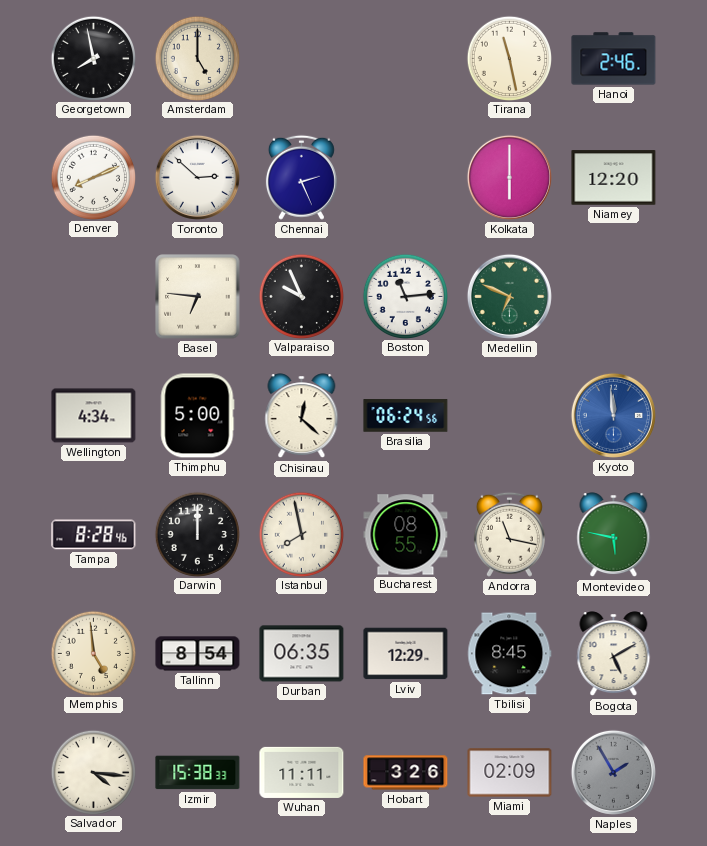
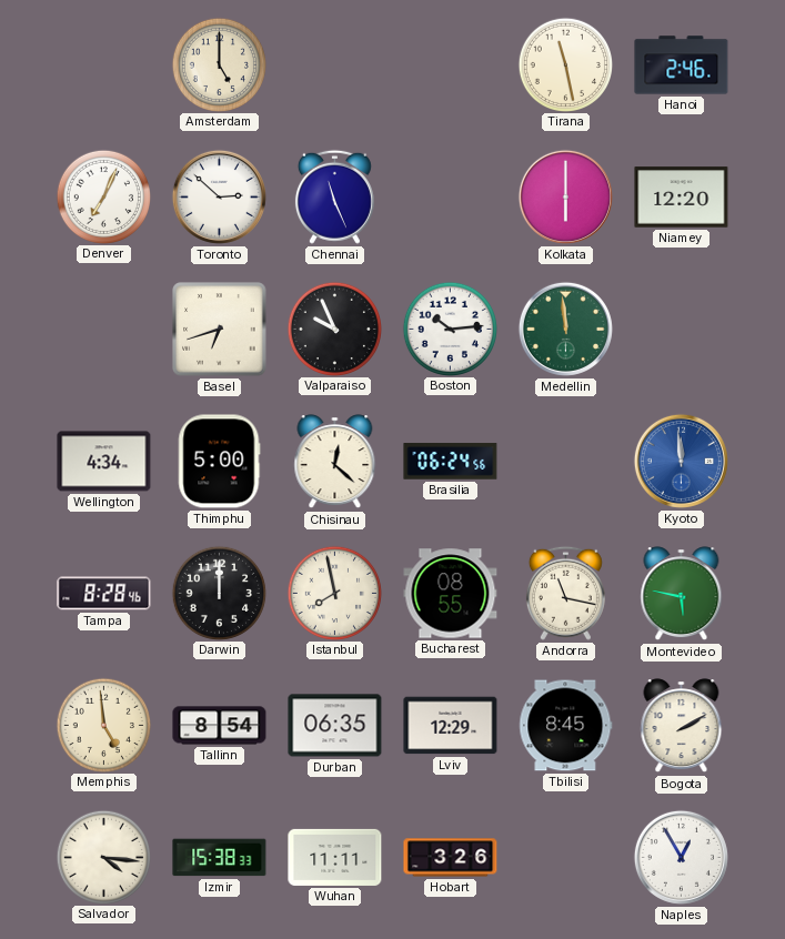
Georgetown: 7:58 -> none (93, 58)
Denver: 8:11 -> 7:04 (103, 196)
Chennai: 2:26 -> 11:26 (334, 196)
Basel: 6:46 -> 6:42 (220, 330)
Boston: 11:14 -> 10:14 (450, 329)
Medellin: 6:49 -> 11:59 (565, 329)
Bogota: 5:10 -> 2:10 (682, 726)
Miami: 02:09 -> none (510, 773)
Naples: 1:55 -> 12:55 (681, 857)
Naples dial: grey -> white (681, 857)
